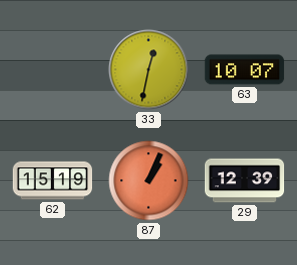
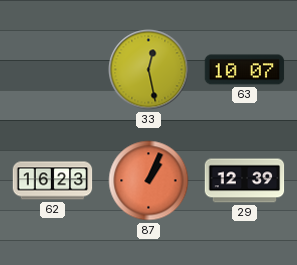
33: 12:32 -> 12:28 (149, 70)
62: 15:19 -> 16:23 (53, 181)
